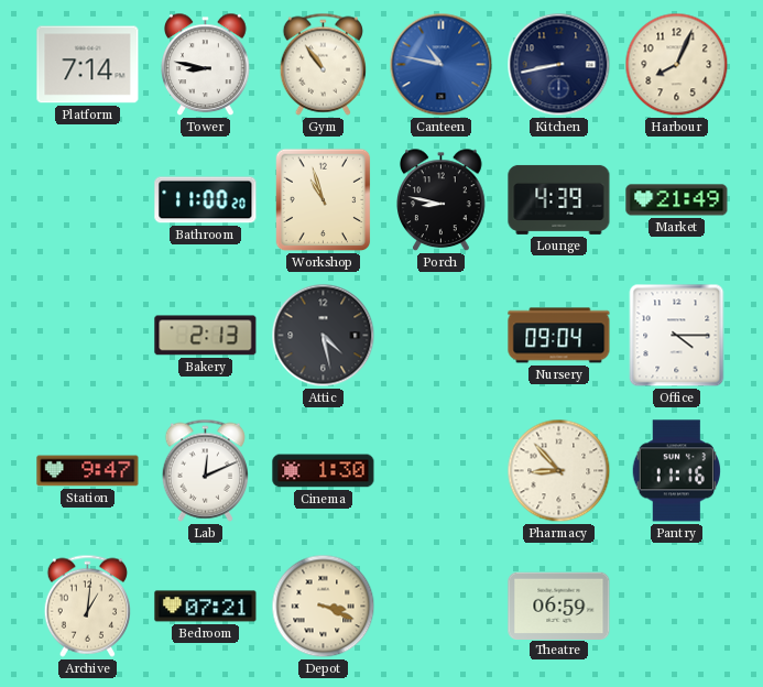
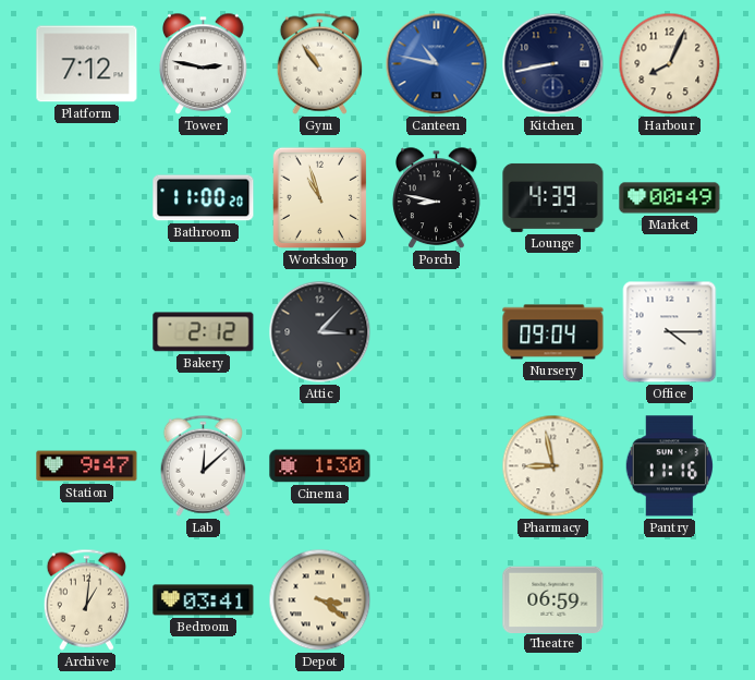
Platform: 7:14 -> 7:12 (87, 64)
Tower: 8:47 -> 2:47 (204, 64)
Market: 21:49 -> 00:49 (670, 198)
Bakery: 2:13 -> 2:12 (204, 332)
Attic: 4:28 -> 3:07 (320, 332)
Lab: 12:11 -> 12:08 (203, 465)
Pharmacy: 8:53 -> 8:58 (553, 466)
Bedroom: 07:21 -> 03:41 (204, 600)
Depot: 3:19 -> 3:21 (320, 600)
